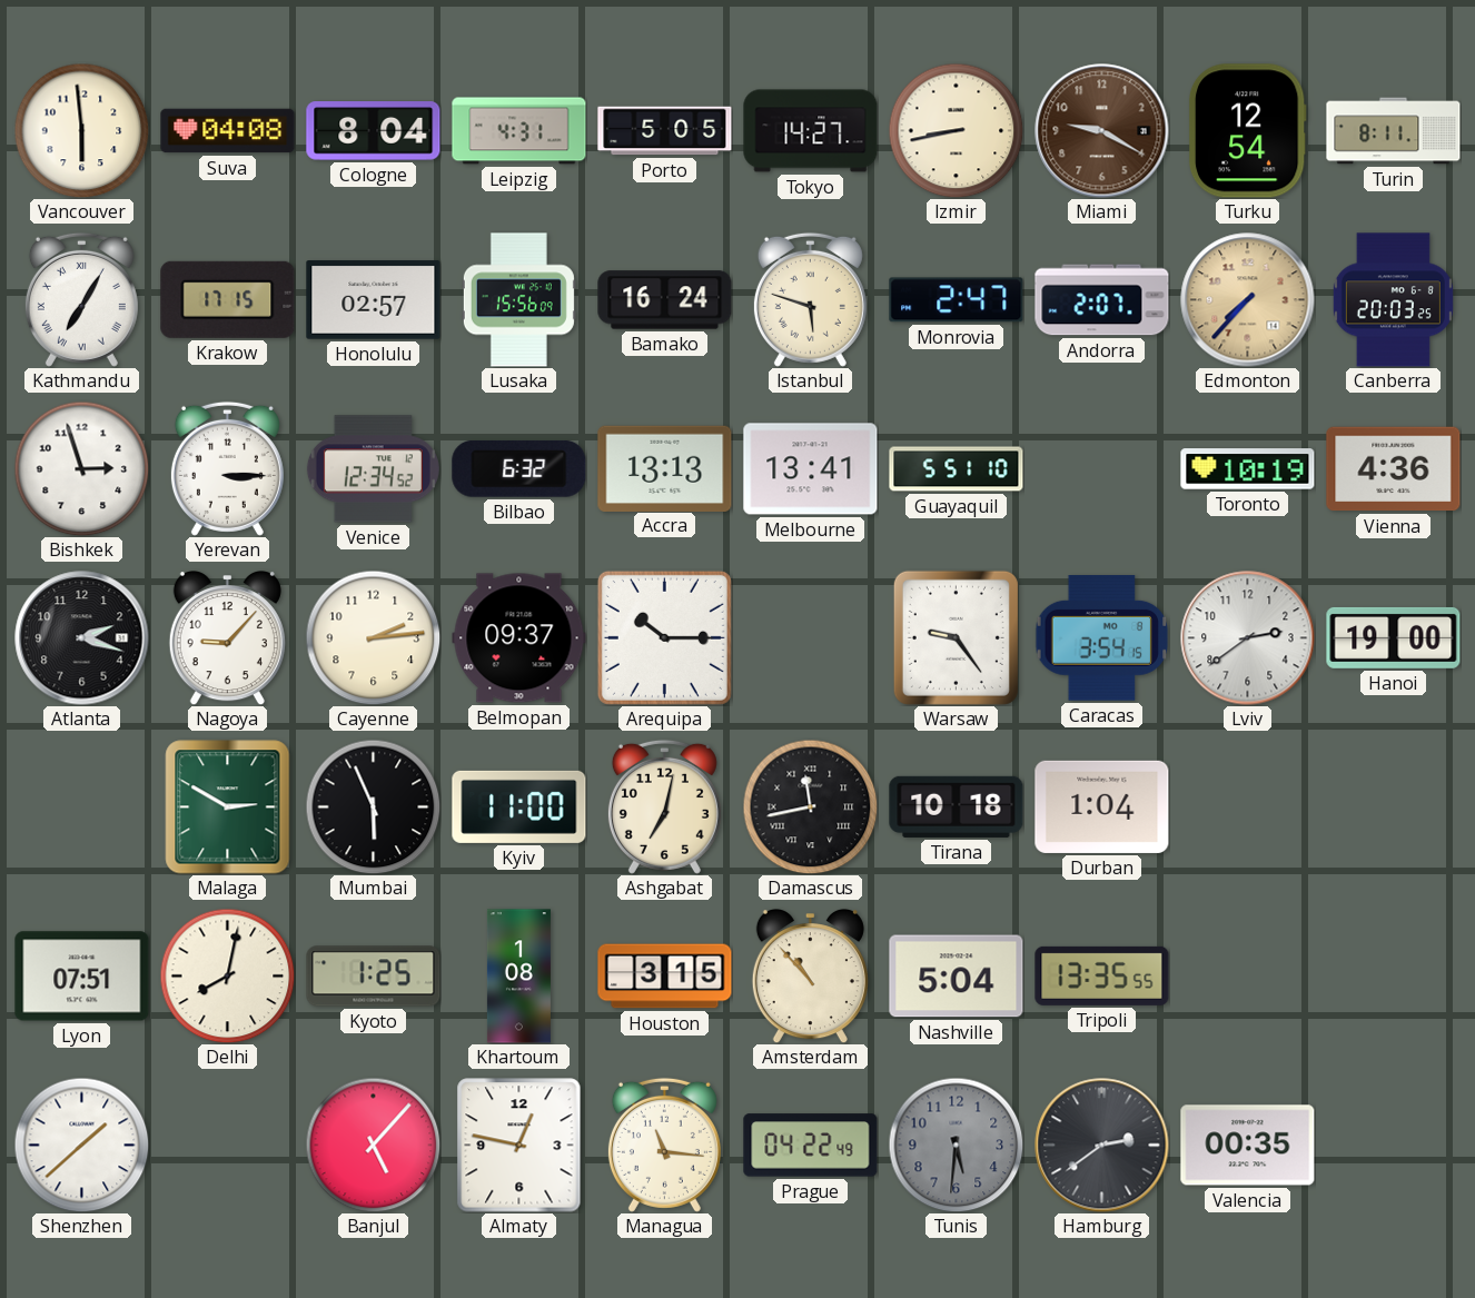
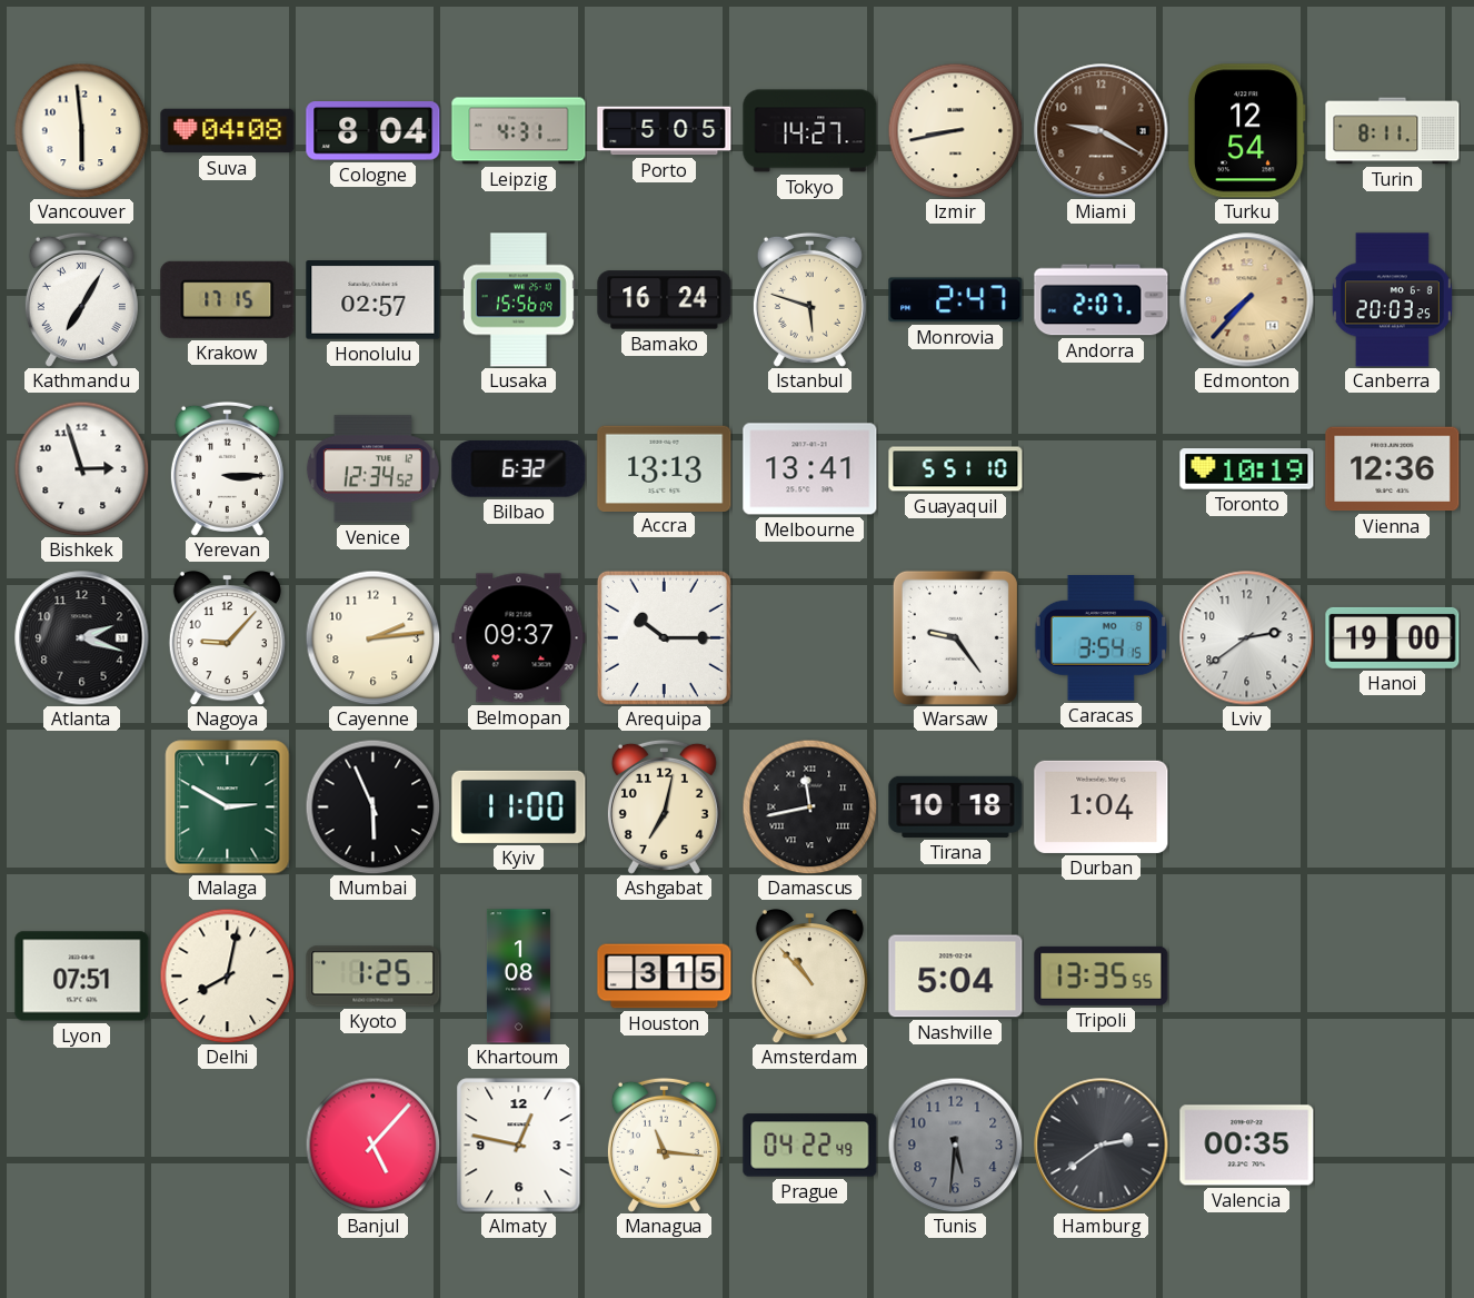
Vienna: 4:36 -> 12:36 (1393, 469)
Shenzhen: 1:38 -> none (81, 1145)
